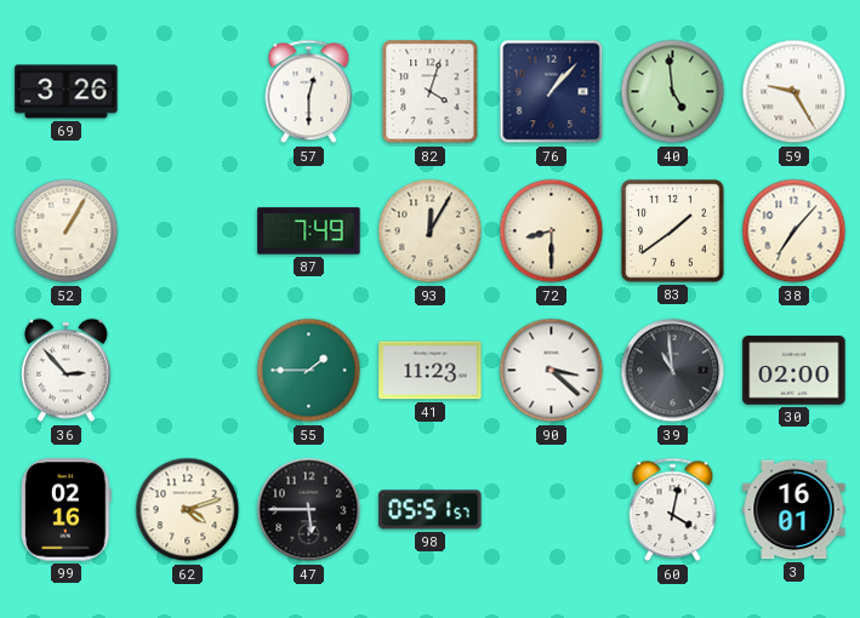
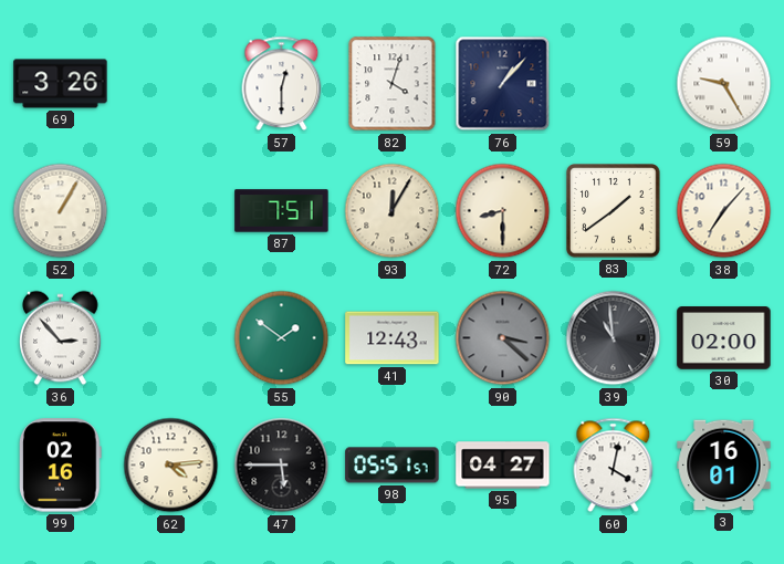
40: 4:59 -> none (673, 92)
87: 7:49 -> 7:51 (282, 211)
55: 1:45 -> 1:51 (282, 338)
41: 11:23 -> 12:43 (393, 338)
90 dial: white -> grey (503, 338)
62: 4:12 -> 4:14 (171, 466)
95: none -> 04:27 (503, 466)
